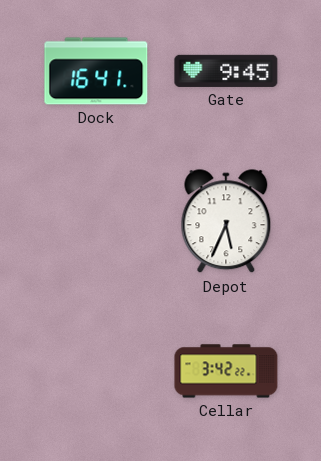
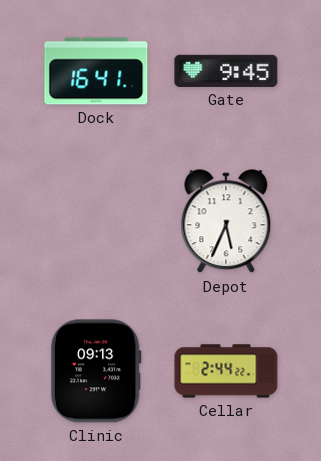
Clinic: none -> 09:13 (96, 371)
Cellar: 3:42 -> 2:44 (226, 371)
